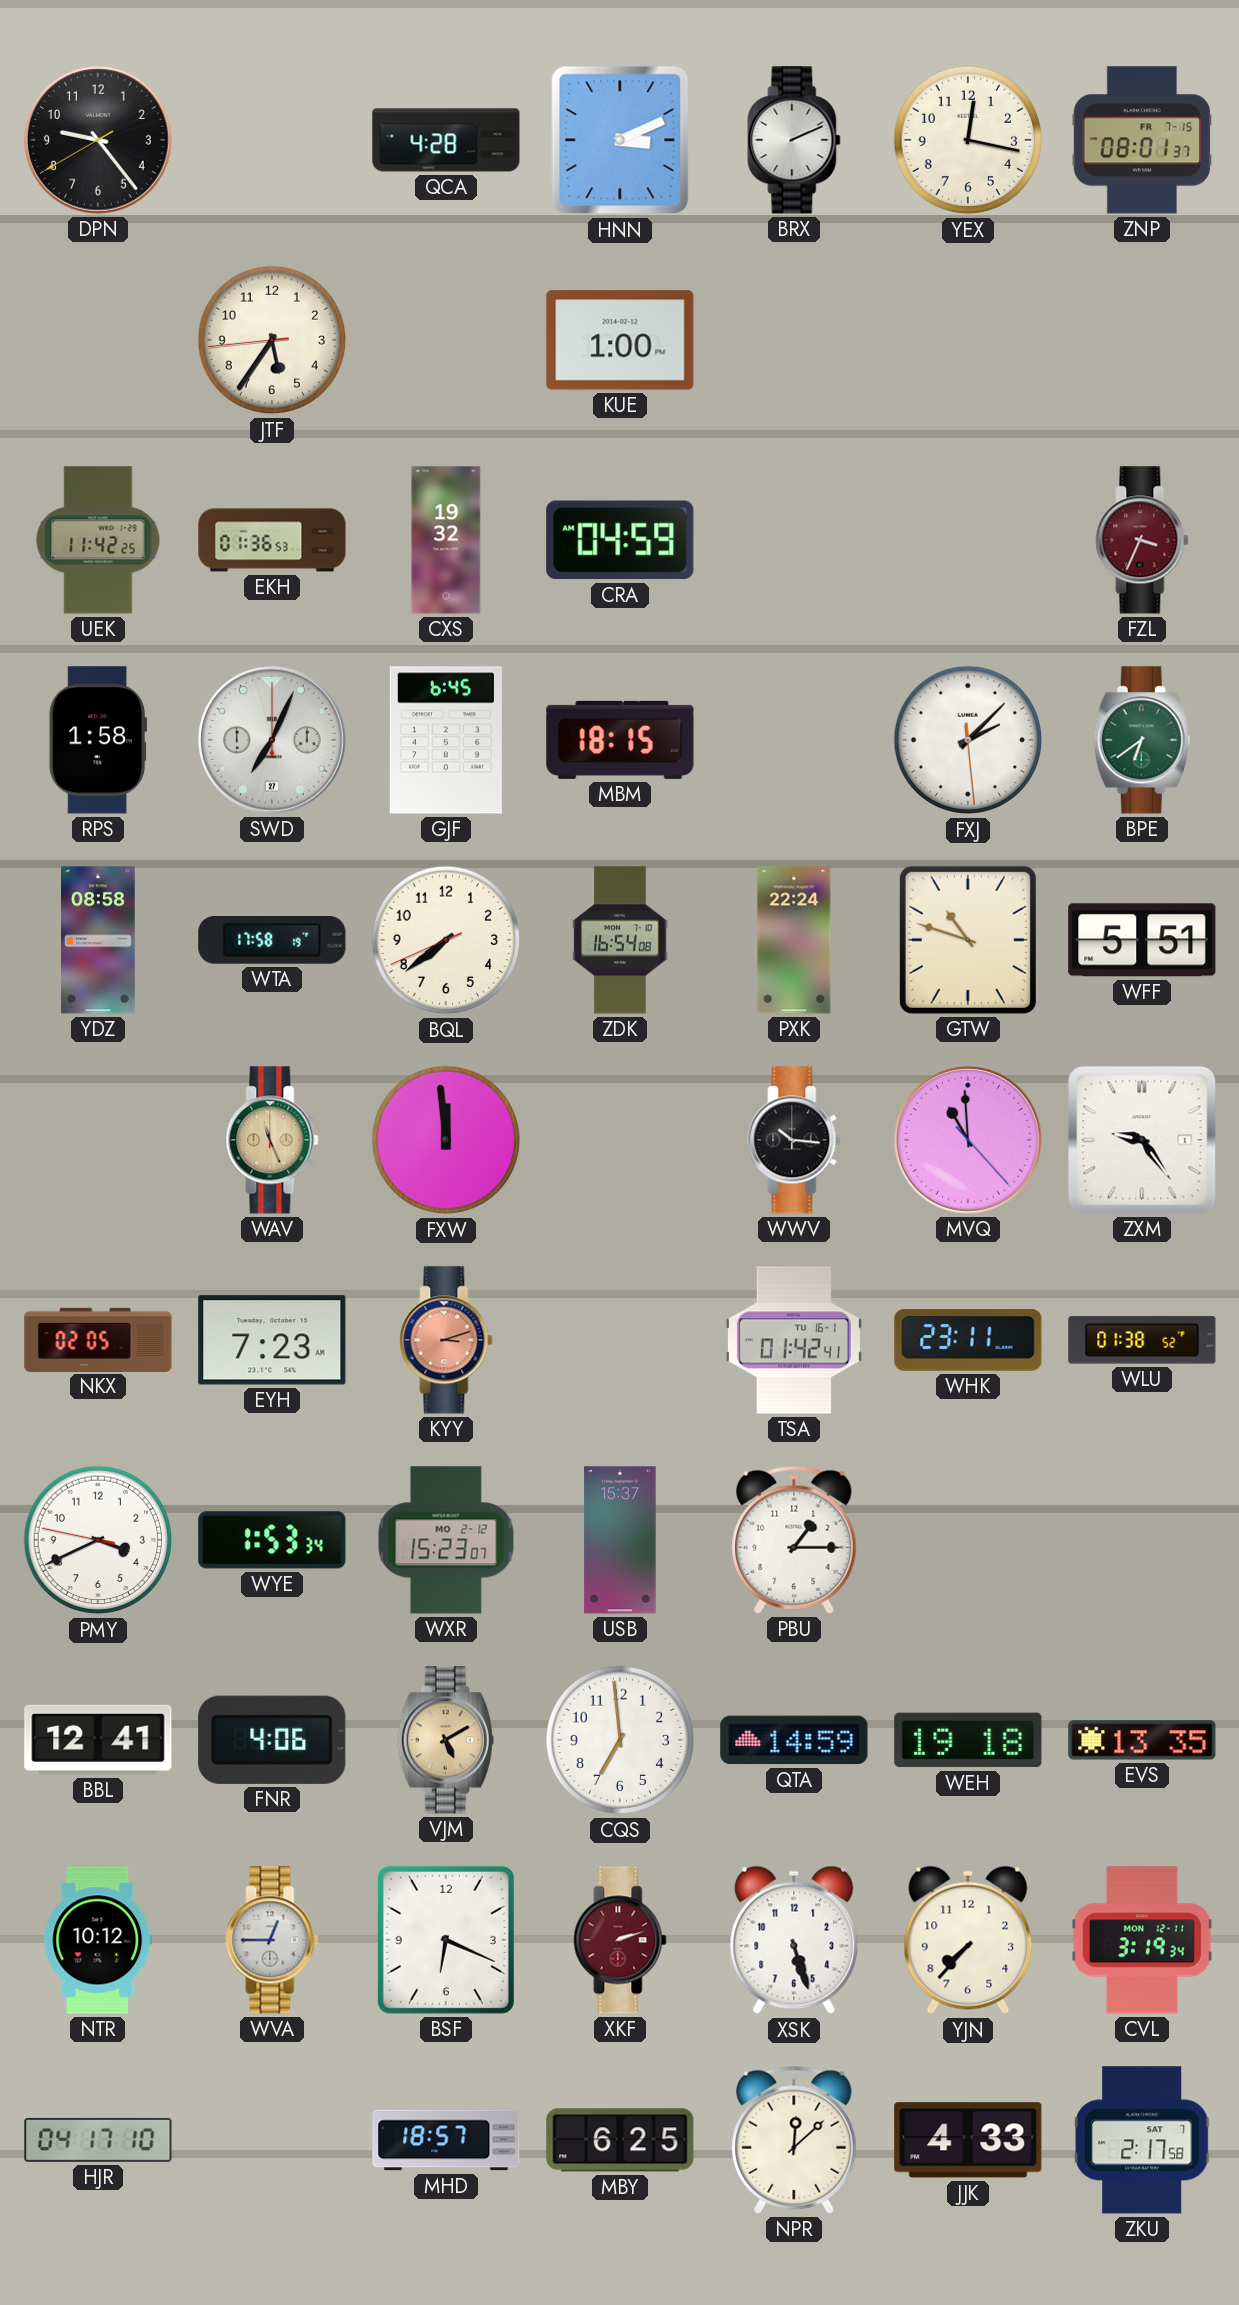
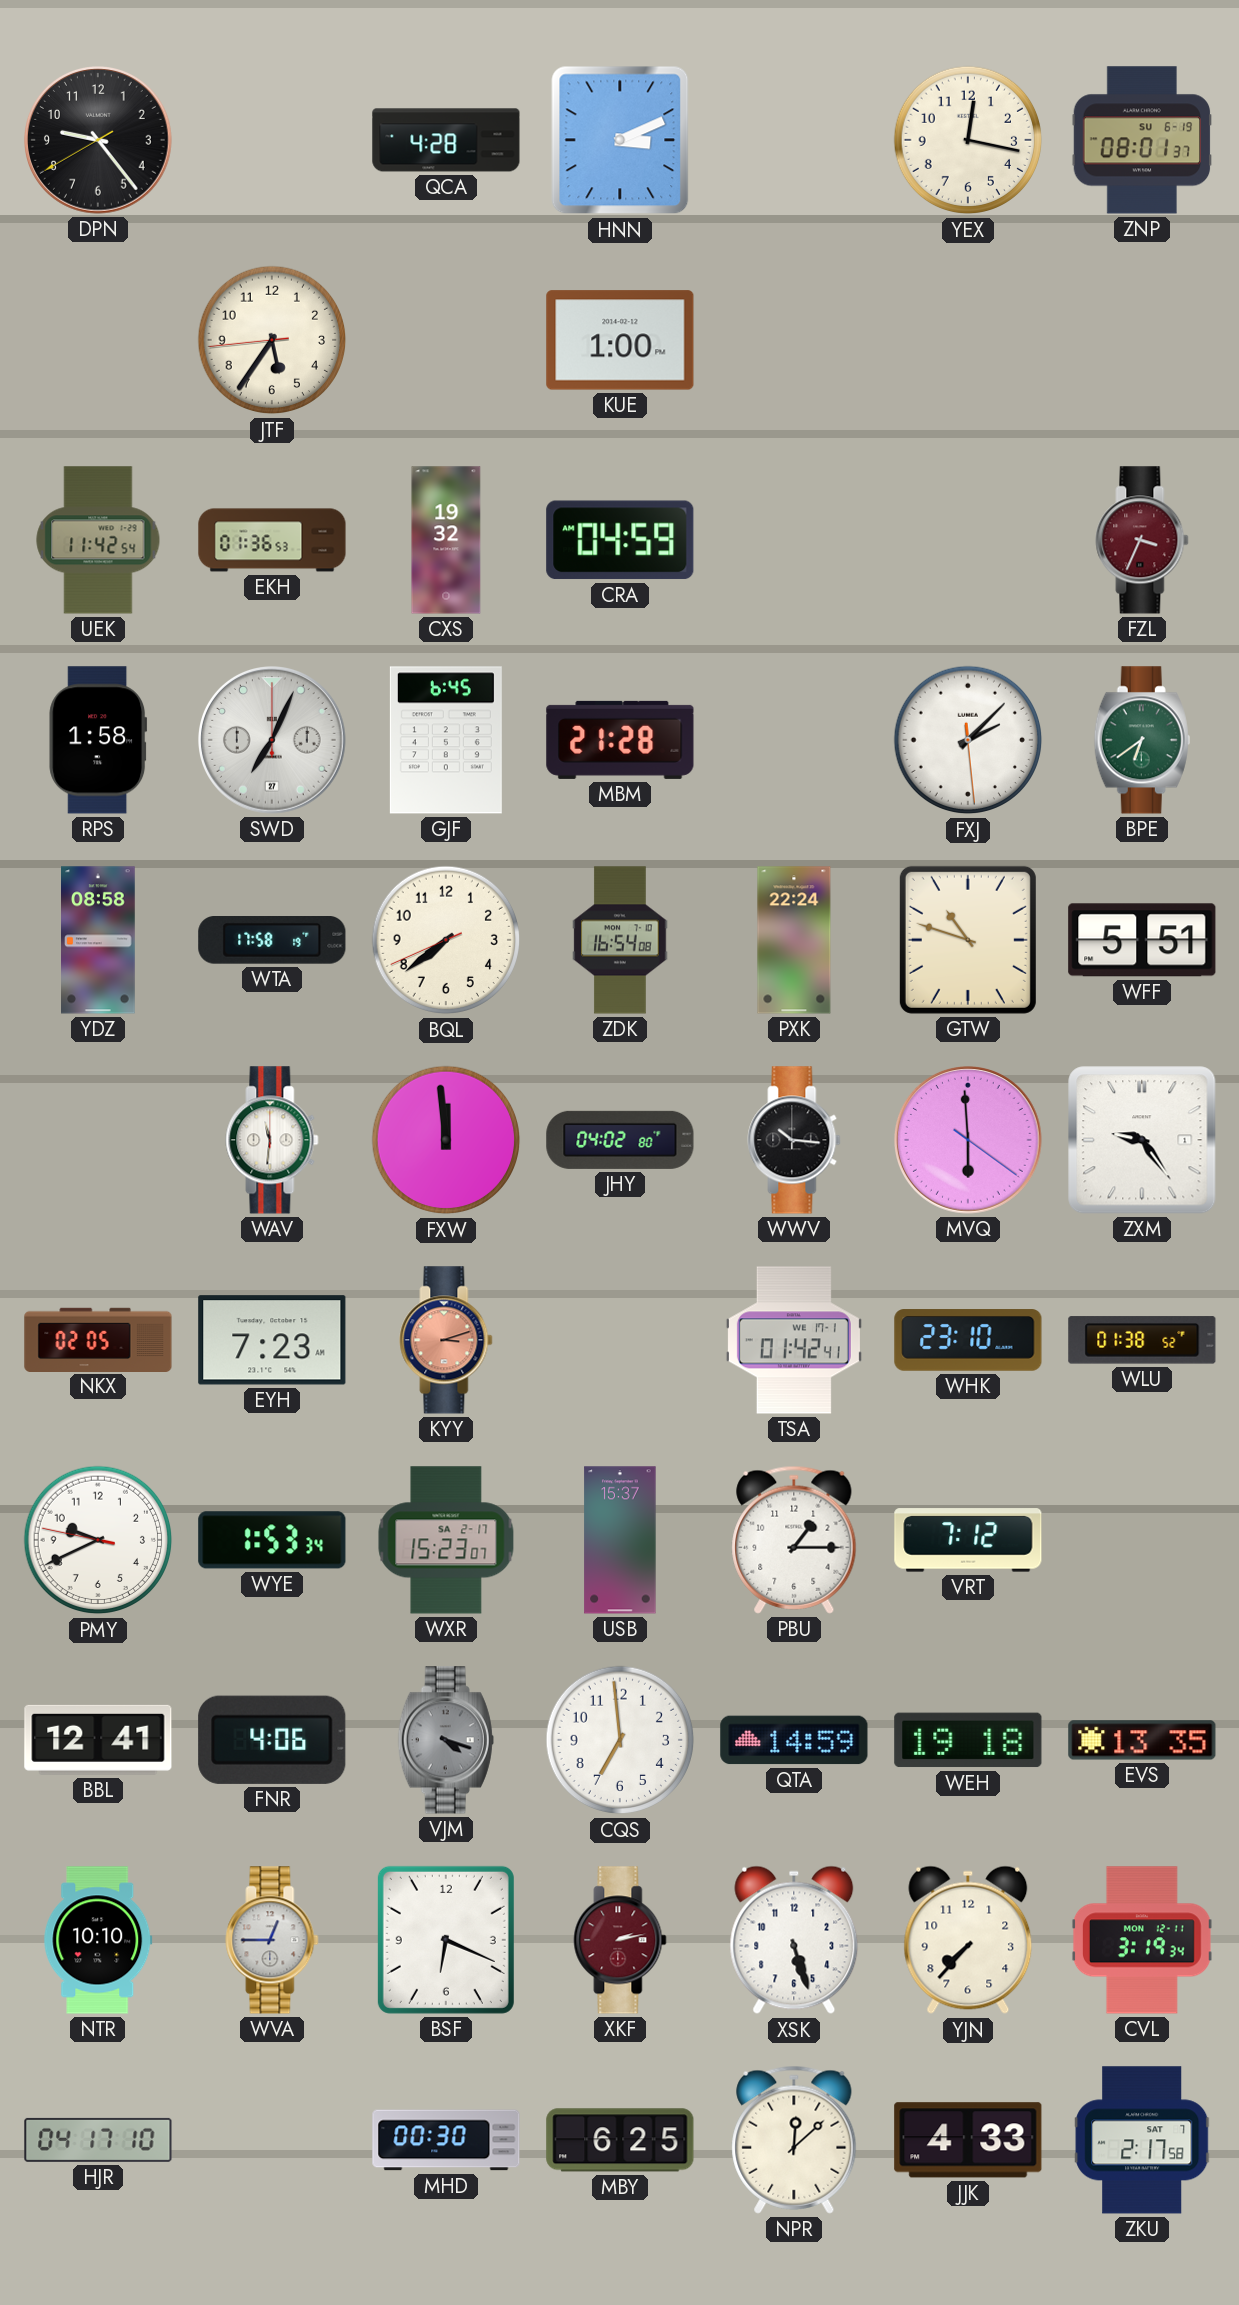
BRX: 2:11 -> none (794, 140)
ZNP date: FR 7-15 -> SU 6-19 (1142, 140)
UEK: 11:42:25 -> 11:42:54 (98, 540)
MBM: 18:15 -> 21:28 (620, 740)
WAV: 11:26 -> 11:31 (272, 1140)
WAV dial: champagne -> white (272, 1140)
JHY: none -> 04:02 (620, 1140)
MVQ: 10:59 -> 5:59 (969, 1141)
TSA date: TU 16-1 -> WE 17-1 (794, 1340)
WHK: 23:11 -> 23:10 (968, 1340)
PMY: 3:40 -> 9:40 (98, 1540)
WXR date: MO 2-12 -> SA 2-17 (446, 1540)
VRT: none -> 7:12 (968, 1540)
VJM: 5:10 -> 4:18 (446, 1740)
VJM dial: champagne -> grey (446, 1740)
NTR: 10:12 -> 10:10 (98, 1940)
XKF: 2:12 -> 2:13 (620, 1940)
MHD: 18:57 -> 00:30 (446, 2140)
